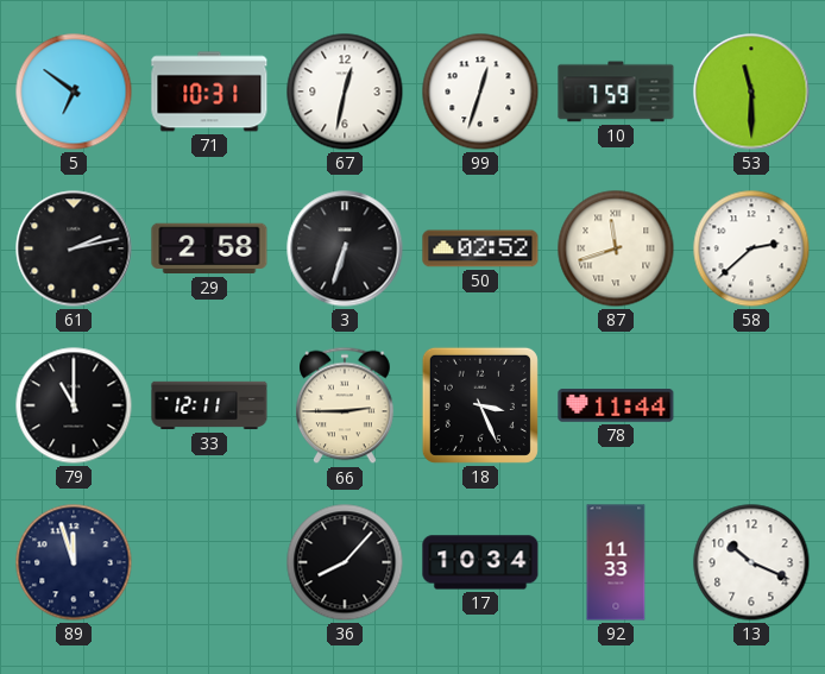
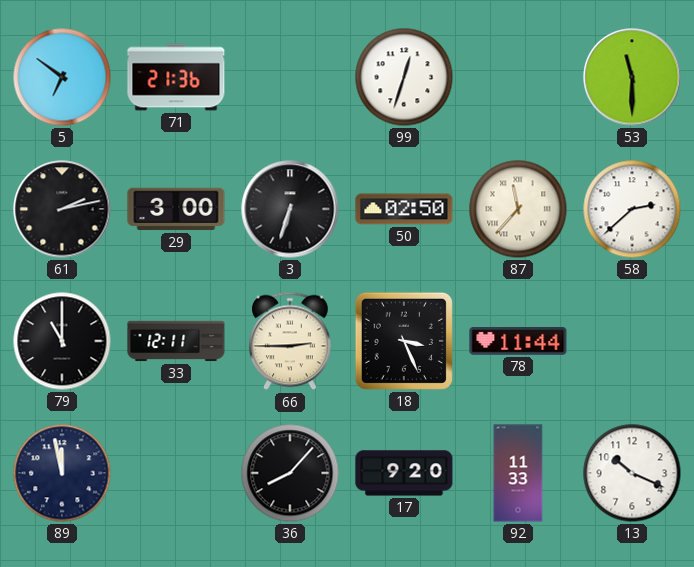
71: 10:31 -> 21:36 (176, 77)
67: 12:32 -> none (345, 92)
10: 7:59 -> none (616, 92)
29: 2:58 -> 3:00 (176, 209)
50: 02:52 -> 02:50 (404, 209)
87: 11:42 -> 11:37 (518, 209)
89: 11:57 -> 11:58 (62, 473)
17: 10:34 -> 9:20 (404, 473)
